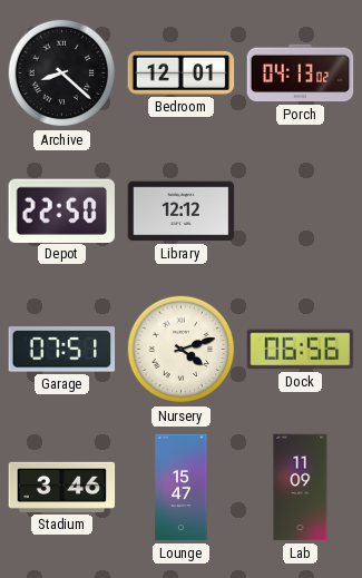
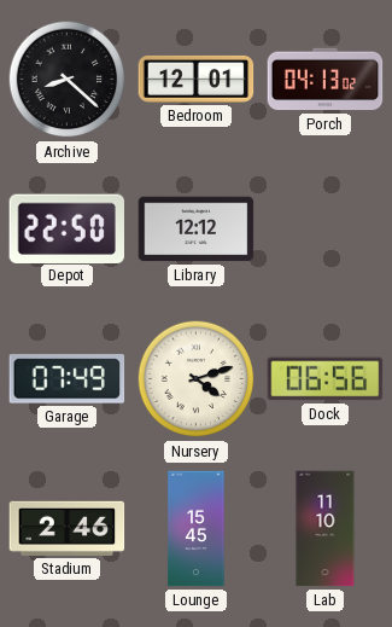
Garage: 07:51 -> 07:49 (68, 379)
Stadium: 3:46 -> 2:46 (68, 528)
Lounge: 15:47 -> 15:45 (197, 529)
Lab: 11:09 -> 11:10 (326, 529)
